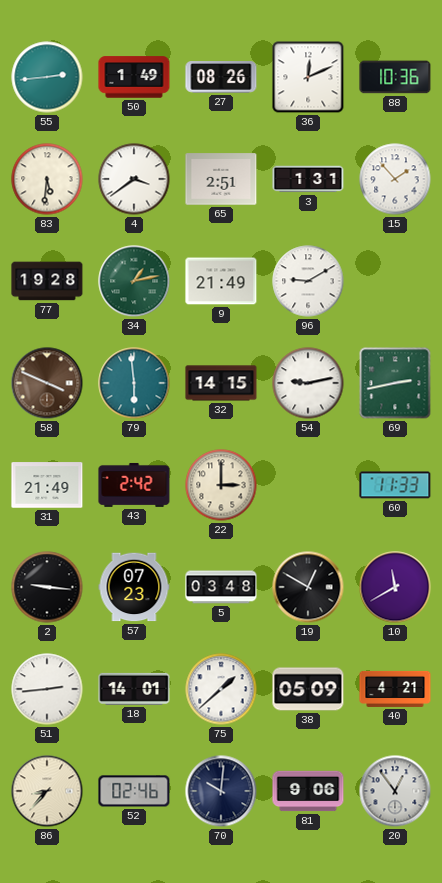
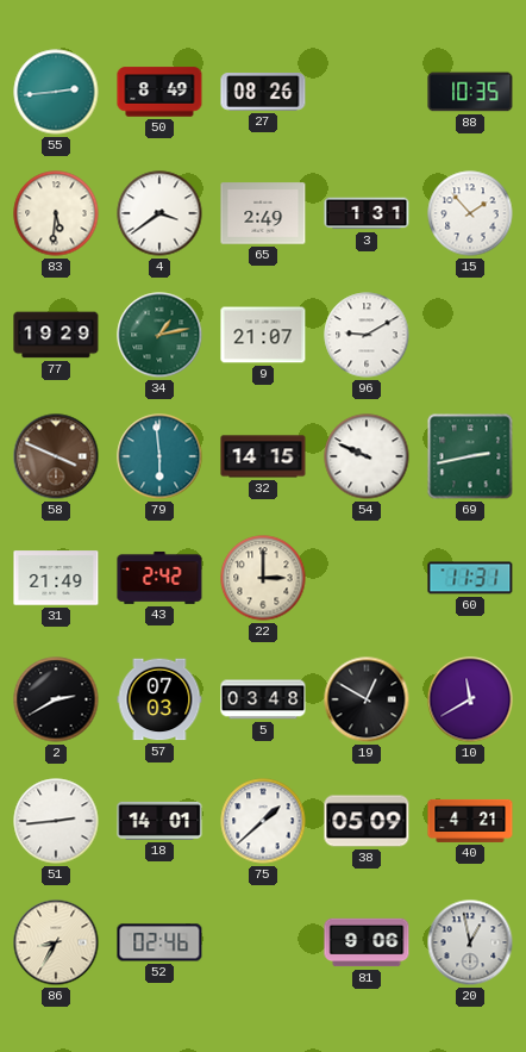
50: 1:49 -> 8:49 (159, 92)
36: 12:11 -> none (308, 77)
88: 10:36 -> 10:35 (470, 92)
65: 2:51 -> 2:49 (263, 213)
77: 19:28 -> 19:29 (56, 335)
9: 21:49 -> 21:07 (263, 335)
54: 9:13 -> 9:49 (367, 456)
60: 11:33 -> 11:31 (470, 578)
2: 9:16 -> 2:40 (56, 699)
57: 07:23 -> 07:03 (159, 699)
86: 8:37 -> 8:35 (56, 942)
70: 10:01 -> none (221, 791)
20: 12:54 -> 12:58 (470, 942)
